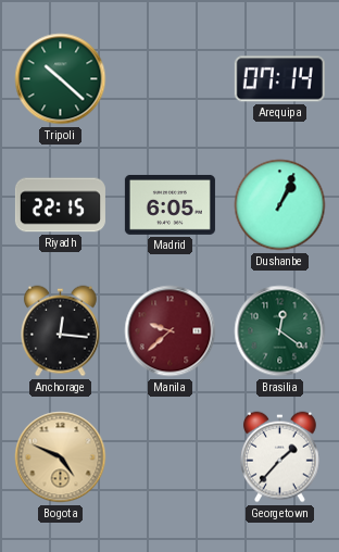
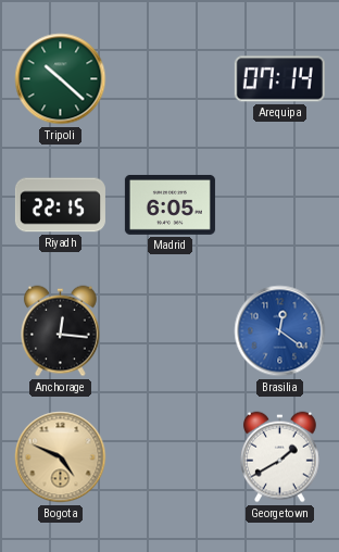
Dushanbe: 1:04 -> none (280, 205)
Manila: 9:38 -> none (171, 331)
Brasilia dial: green -> blue (280, 331)
Georgetown: 1:37 -> 1:40 (280, 457)
